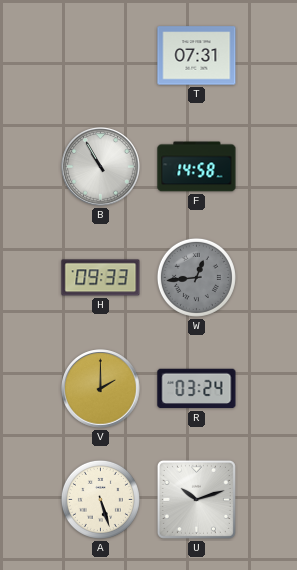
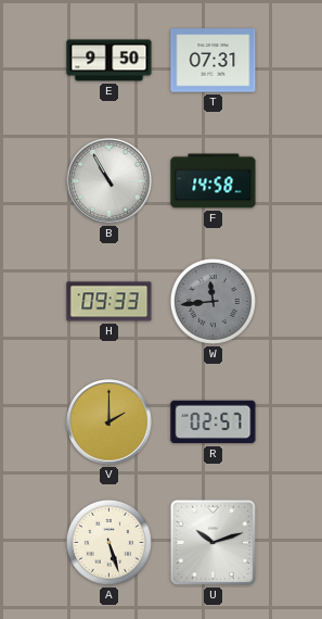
E: none -> 9:50 (110, 61)
W: 12:44 -> 11:44 (212, 301)
R: 03:24 -> 02:57 (214, 422)
